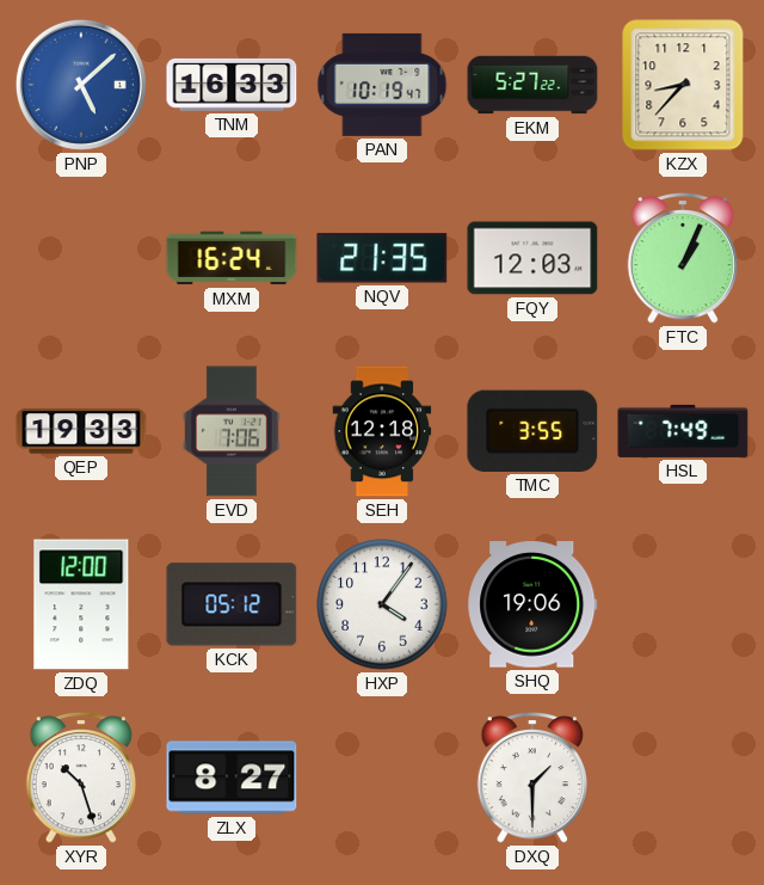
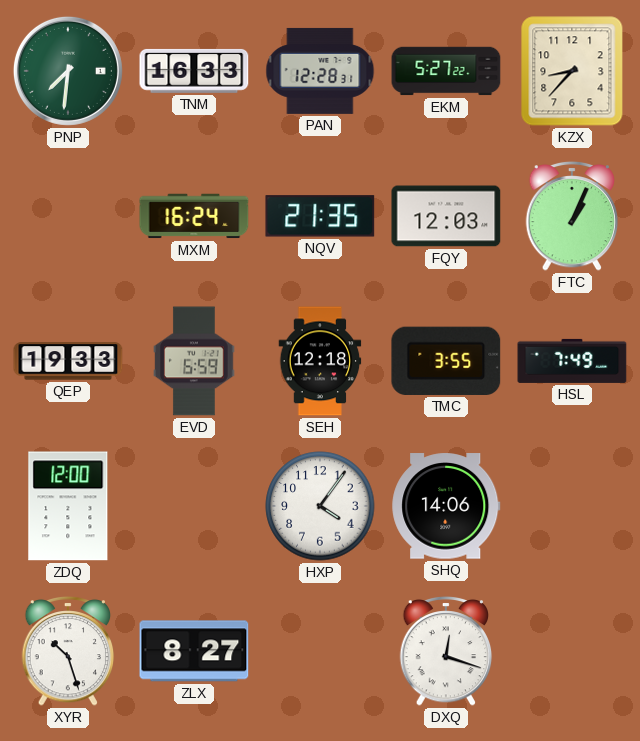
PNP: 5:08 -> 7:31 (68, 71)
PNP dial: blue -> green (68, 71)
PAN: 10:19 -> 12:28 (320, 71)
EVD: 7:06 -> 6:59 (194, 361)
KCK: 05:12 -> none (232, 604)
SHQ: 19:06 -> 14:06 (446, 506)
DXQ: 1:30 -> 12:18 (446, 651)
